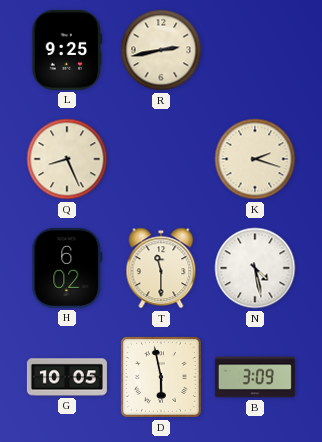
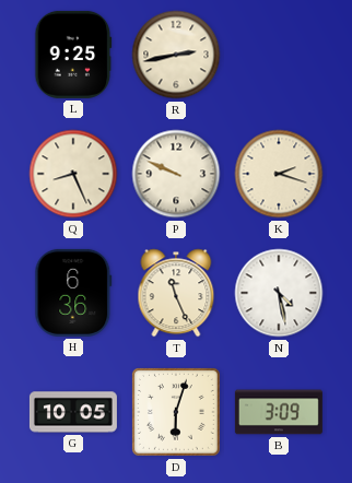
P: none -> 9:49 (176, 174)
H: 6:02 -> 6:36 (73, 293)
T: 11:30 -> 11:26 (176, 293)
D: 5:58 -> 6:03 (177, 413)
